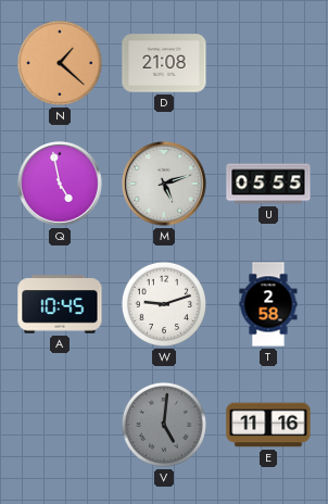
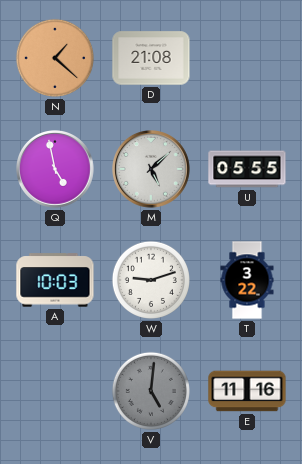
M: 5:12 -> 5:08 (152, 170)
A: 10:45 -> 10:03 (55, 280)
T: 2:58 -> 3:22 (247, 280)
